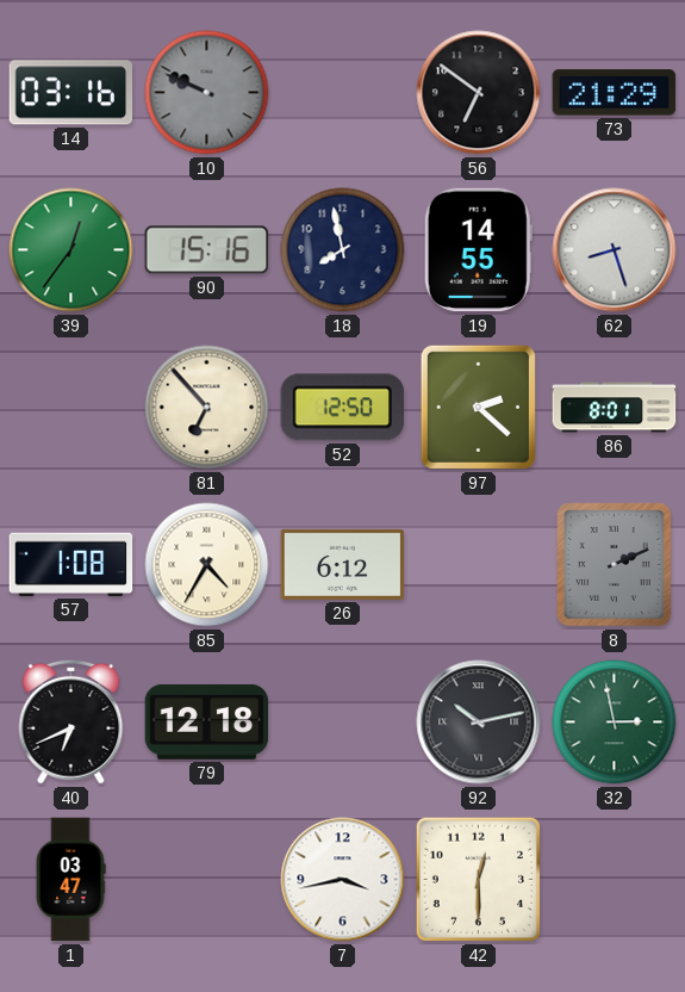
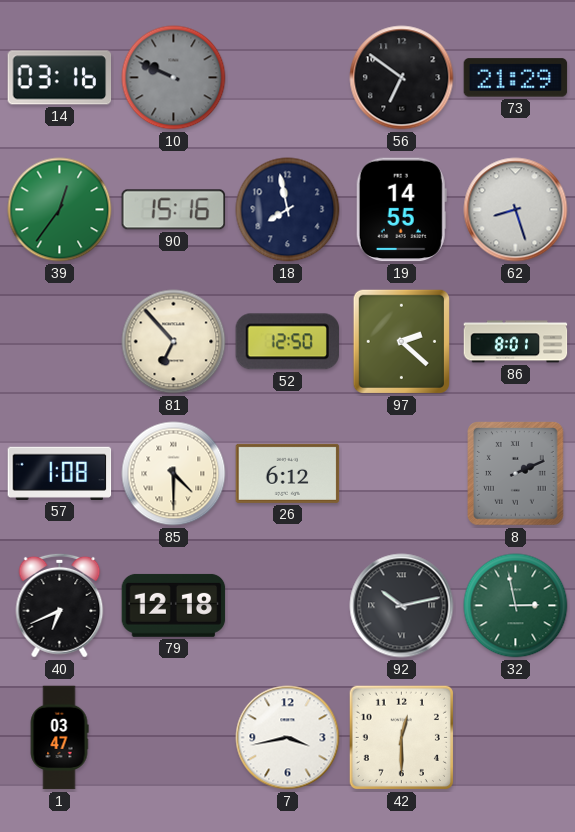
85: 4:35 -> 4:30 (174, 474)
